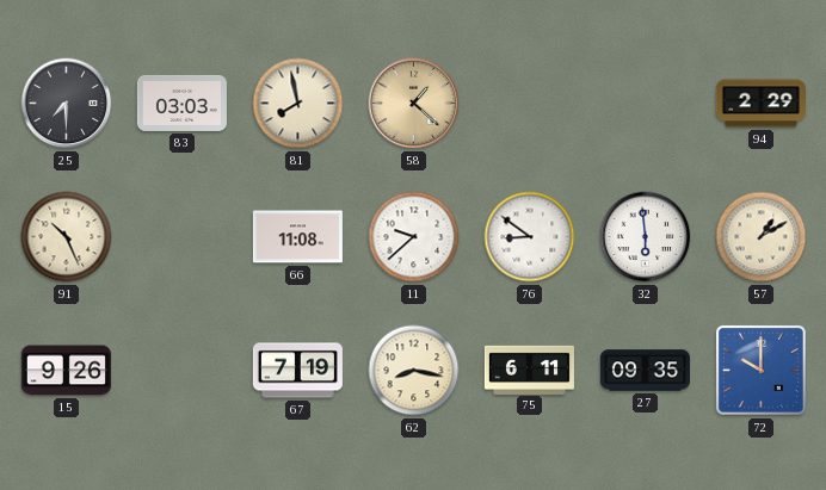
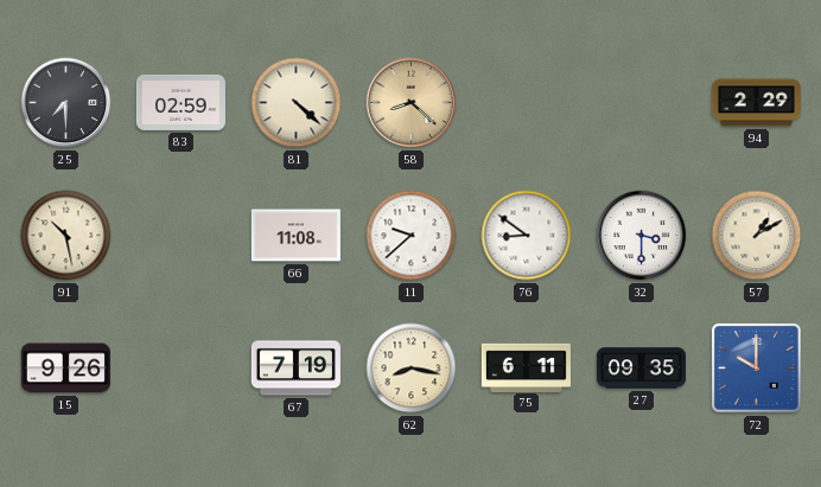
83: 03:03 -> 02:59 (180, 102)
81: 7:58 -> 4:22 (297, 103)
58: 1:22 -> 8:22 (412, 103)
91: 10:26 -> 10:28 (66, 236)
32: 5:59 -> 3:30 (642, 236)
